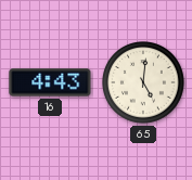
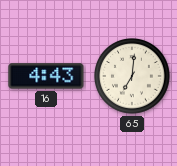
65: 5:01 -> 7:01 (133, 77)
